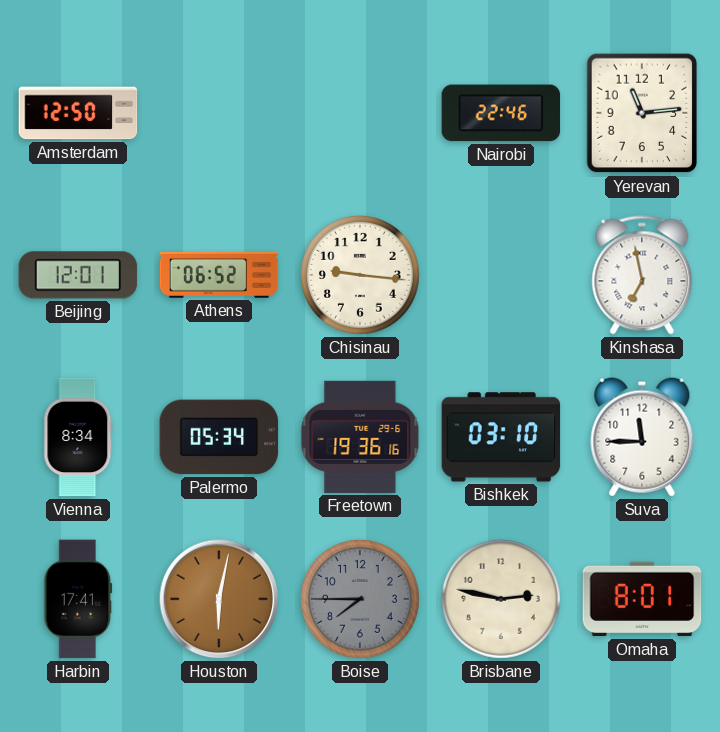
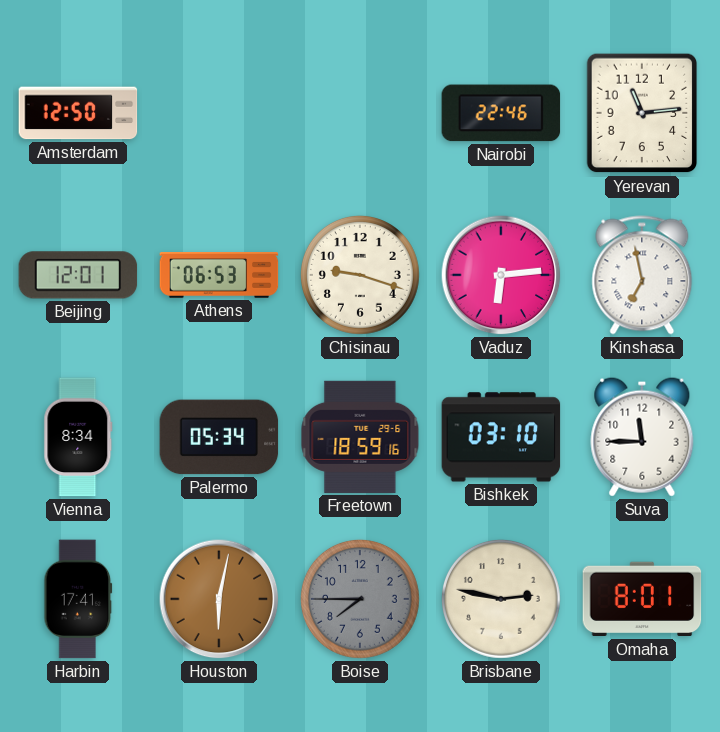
Athens: 06:52 -> 06:53 (219, 275)
Chisinau: 9:16 -> 9:18 (360, 275)
Vaduz: none -> 6:14 (501, 275)
Freetown: 19:36 -> 18:59 (360, 437)
